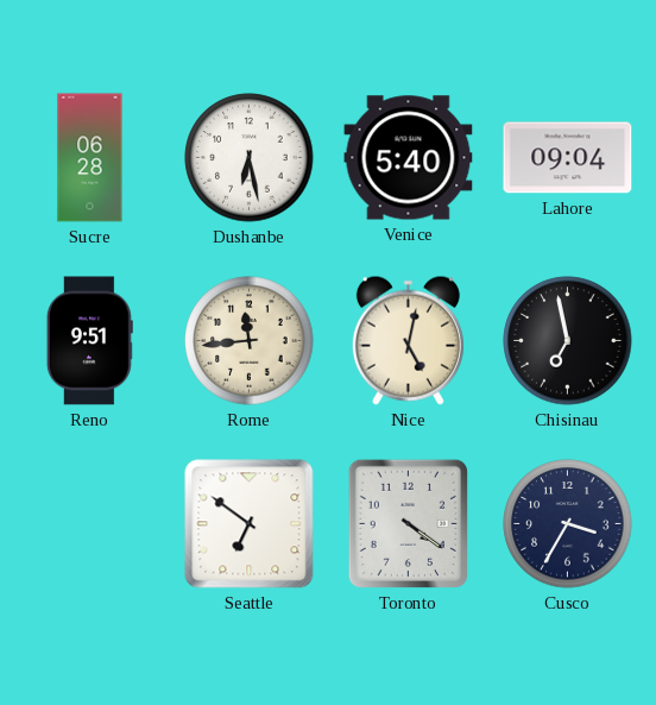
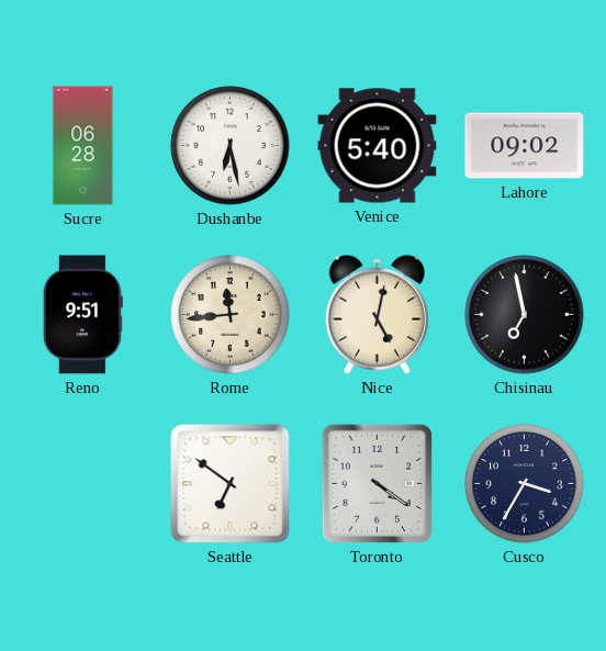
Lahore: 09:04 -> 09:02 (525, 146)
